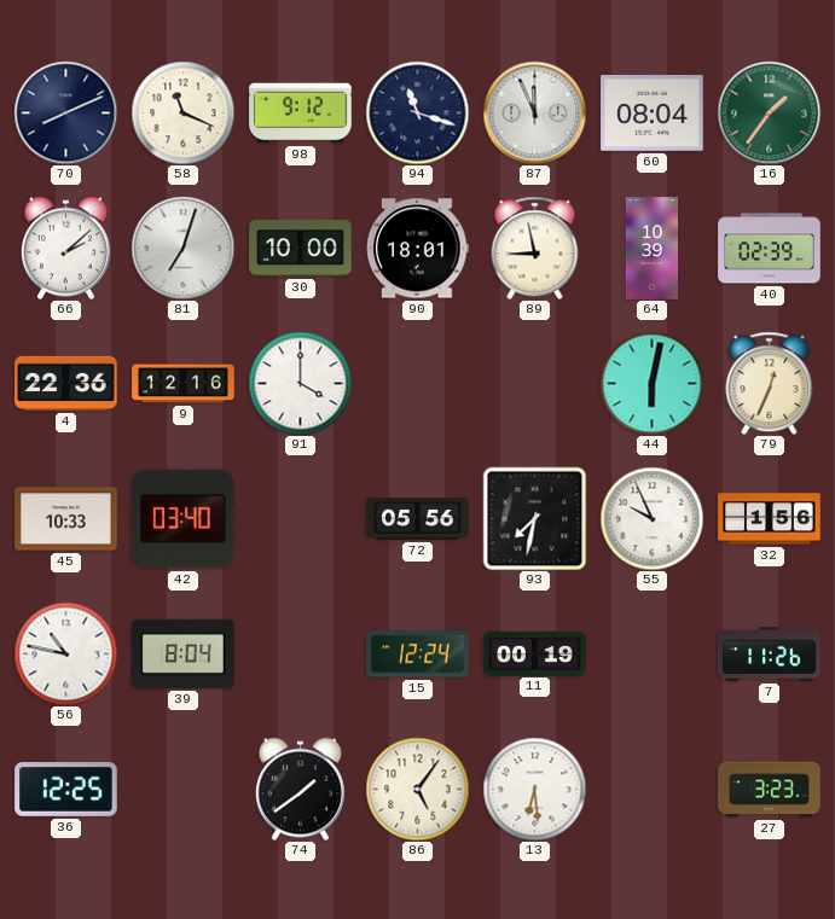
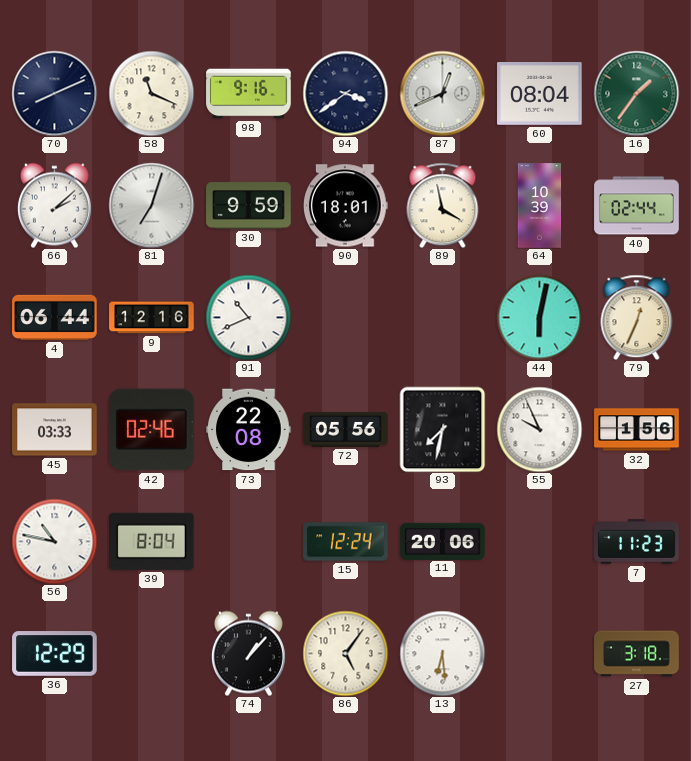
98: 9:12 -> 9:16 (249, 94)
94: 11:18 -> 3:39 (345, 93)
87: 11:56 -> 12:41 (442, 93)
30: 10:00 -> 9:59 (249, 206)
89: 8:58 -> 3:58 (443, 205)
40: 02:39 -> 02:44 (637, 206)
4: 22:36 -> 06:44 (55, 317)
91: 4:00 -> 10:41 (248, 317)
45: 10:33 -> 03:33 (55, 430)
42: 03:40 -> 02:46 (152, 430)
73: none -> 22:08 (249, 430)
11: 00:19 -> 20:06 (443, 541)
7: 11:26 -> 11:23 (637, 542)
36: 12:25 -> 12:29 (55, 654)
74: 1:39 -> 1:07 (248, 653)
27: 3:23 -> 3:18 (637, 654)
